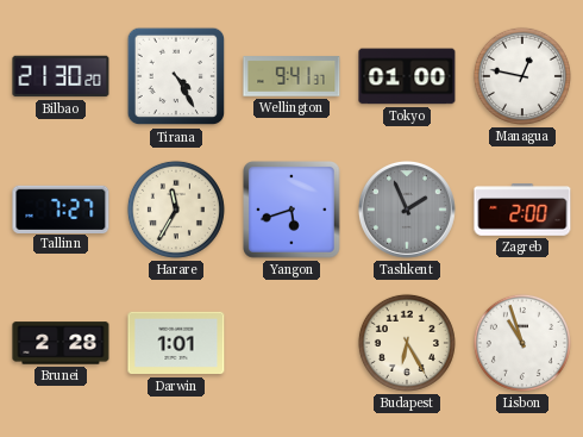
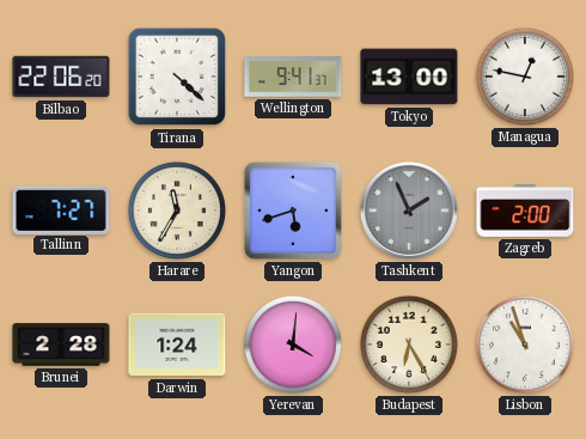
Bilbao: 21:30 -> 22:06 (61, 77)
Tirana: 4:25 -> 4:22 (177, 77)
Tokyo: 01:00 -> 13:00 (409, 77)
Darwin: 1:01 -> 1:24 (177, 345)
Yerevan: none -> 4:01 (293, 345)
